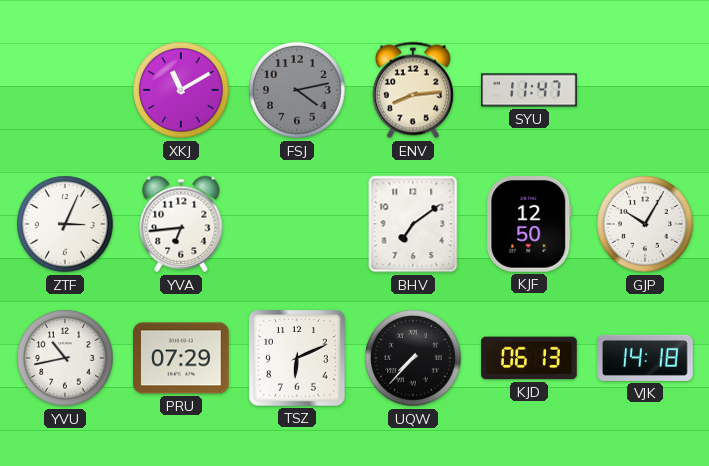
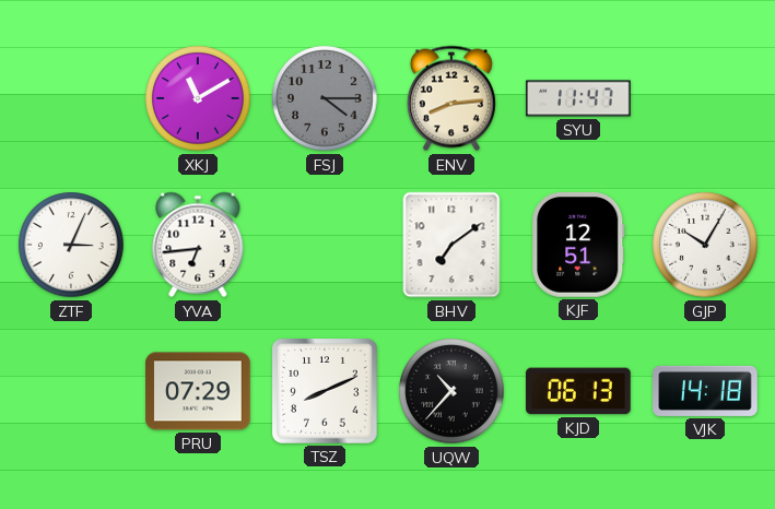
FSJ: 4:13 -> 4:15 (325, 98)
KJF: 12:50 -> 12:51 (578, 246)
YVU: 10:43 -> none (65, 358)
TSZ: 6:11 -> 8:11 (326, 392)
UQW: 7:37 -> 10:37 (451, 391)
